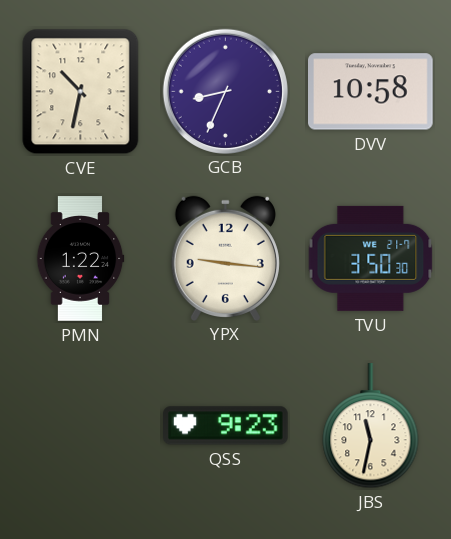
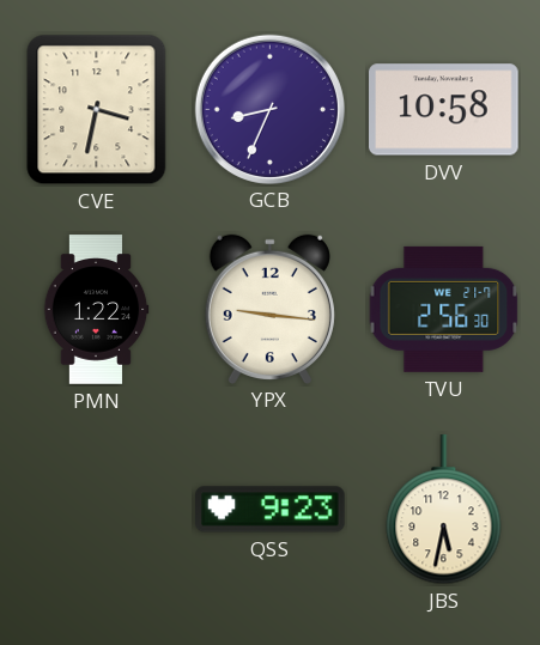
CVE: 10:32 -> 3:32 (97, 110)
TVU: 3:50 -> 2:56 (444, 309)
JBS: 11:32 -> 5:32 (444, 510)
